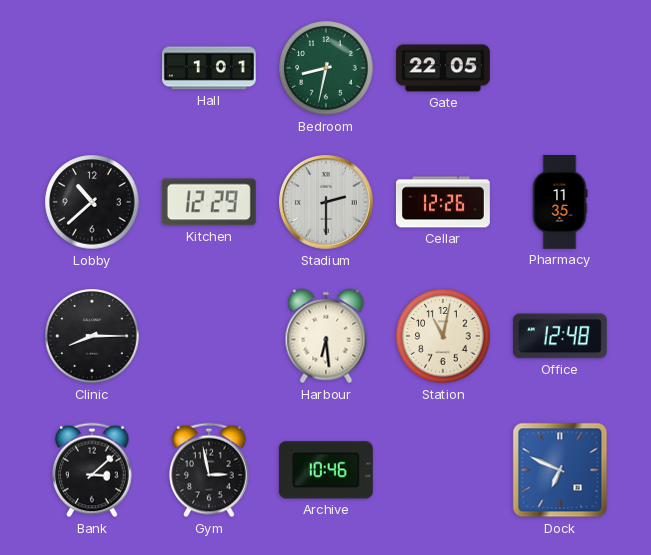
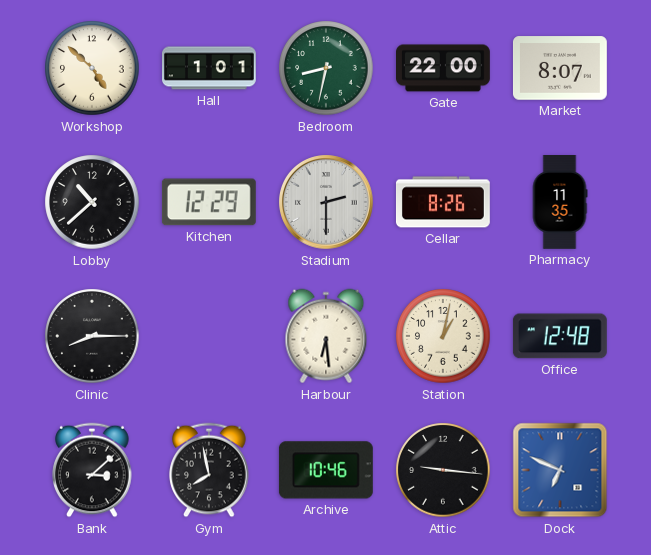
Workshop: none -> 4:52 (92, 68)
Gate: 22:05 -> 22:00 (444, 68)
Market: none -> 8:07 (560, 68)
Cellar: 12:26 -> 8:26 (443, 202)
Station: 11:02 -> 1:02 (443, 336)
Gym: 2:58 -> 7:58 (209, 470)
Attic: none -> 9:16 (443, 470)
